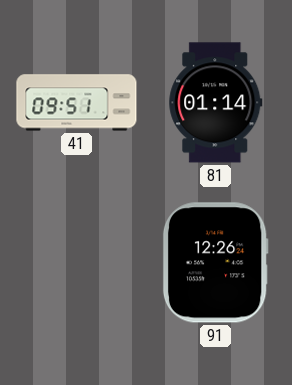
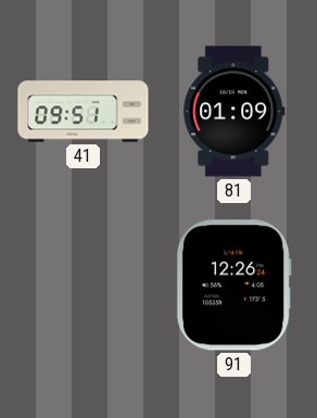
81: 01:14 -> 01:09 (234, 112)
